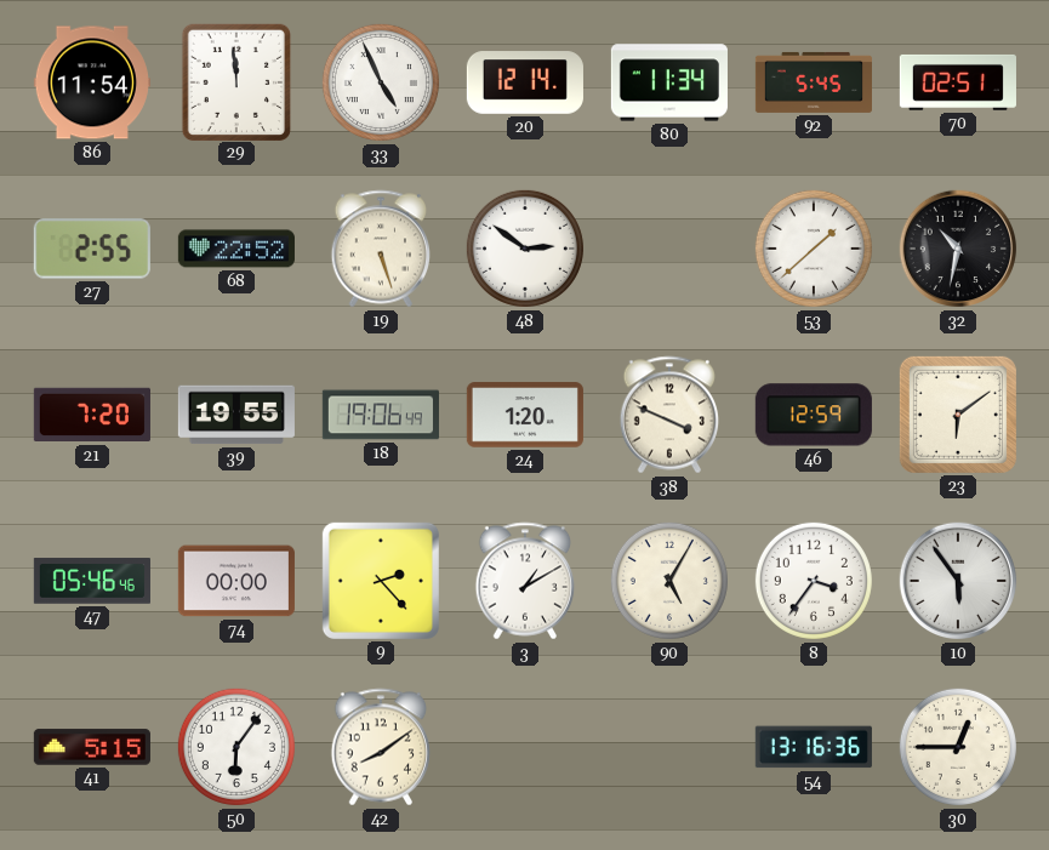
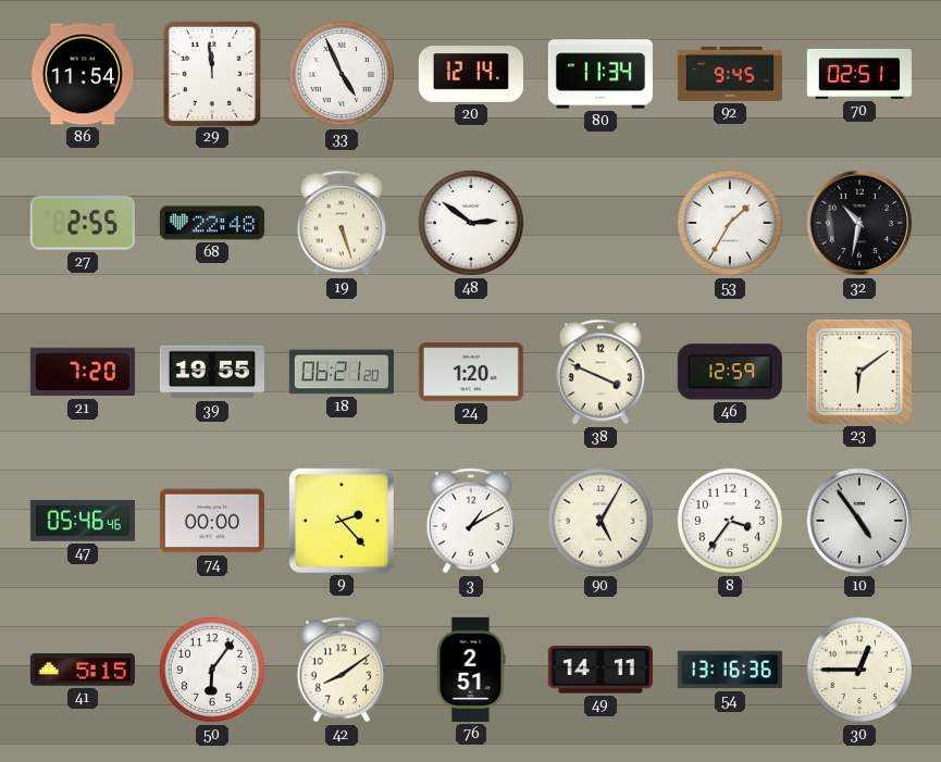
92: 5:45 -> 9:45 (729, 74)
68: 22:52 -> 22:48 (212, 223)
53: 1:38 -> 1:35 (730, 223)
18: 19:06 -> 06:21 (342, 372)
10: 5:54 -> 4:54 (859, 521)
76: none -> 2:51 (471, 670)
49: none -> 14:11 (600, 670)
